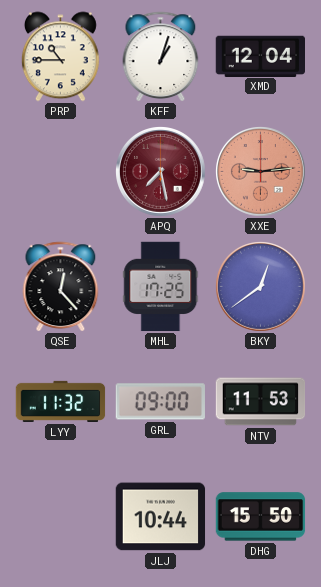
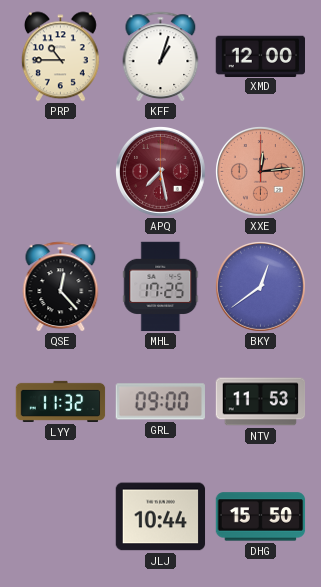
XMD: 12:04 -> 12:00 (260, 56)
XXE: 9:14 -> 12:14 (261, 172)
